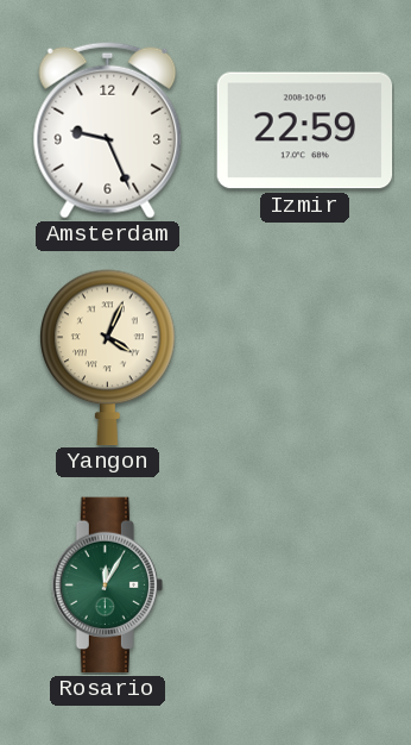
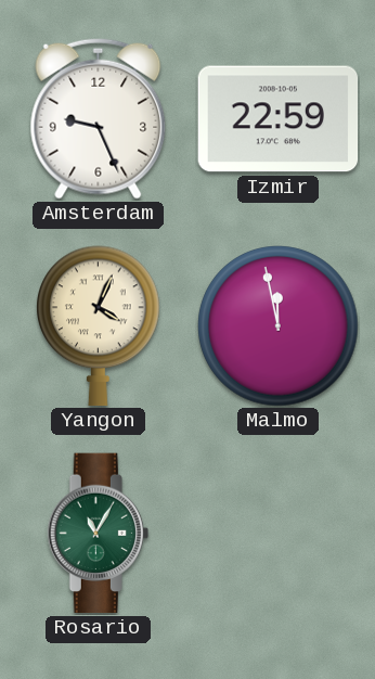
Malmo: none -> 11:58 (279, 326)
Rosario: 12:05 -> 11:05 (98, 534)
